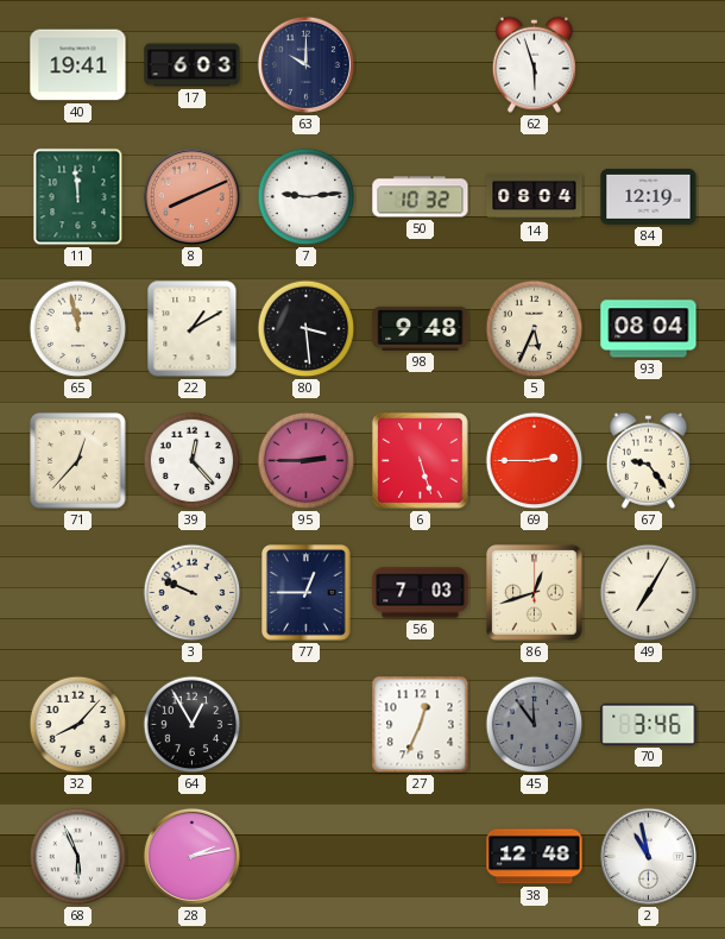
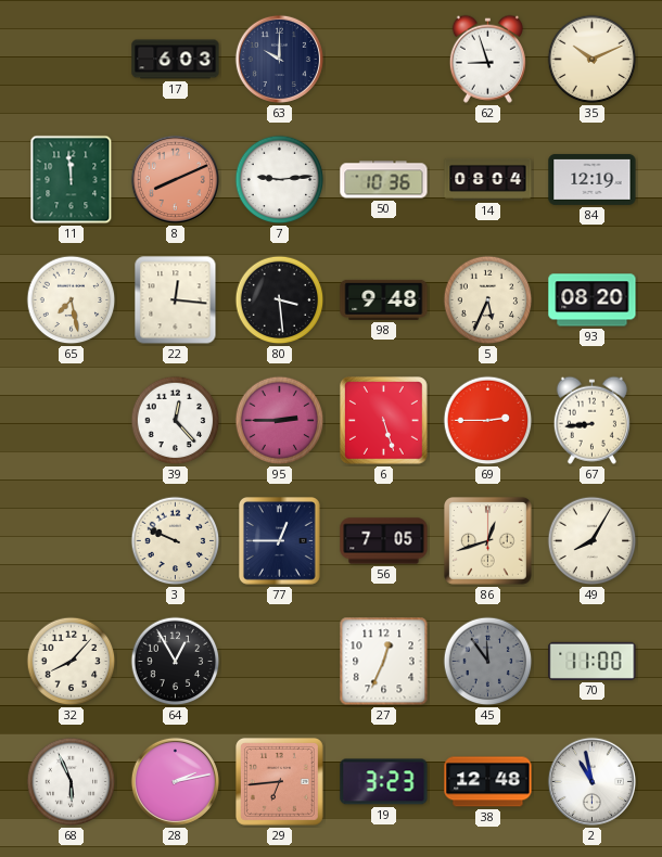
40: 19:41 -> none (78, 65)
62: 5:57 -> 8:57 (487, 59)
35: none -> 10:11 (593, 60)
50: 10:32 -> 10:36 (384, 180)
65: 11:58 -> 7:28 (72, 300)
22: 1:10 -> 12:16 (176, 300)
93: 08:04 -> 08:20 (593, 300)
71: 12:37 -> none (78, 461)
67: 9:24 -> 8:44 (591, 420)
56: 7:03 -> 7:05 (384, 541)
49: 7:05 -> 8:05 (593, 541)
70: 3:46 -> 11:00 (593, 661)
29: none -> 6:44 (280, 782)
19: none -> 3:23 (384, 782)
